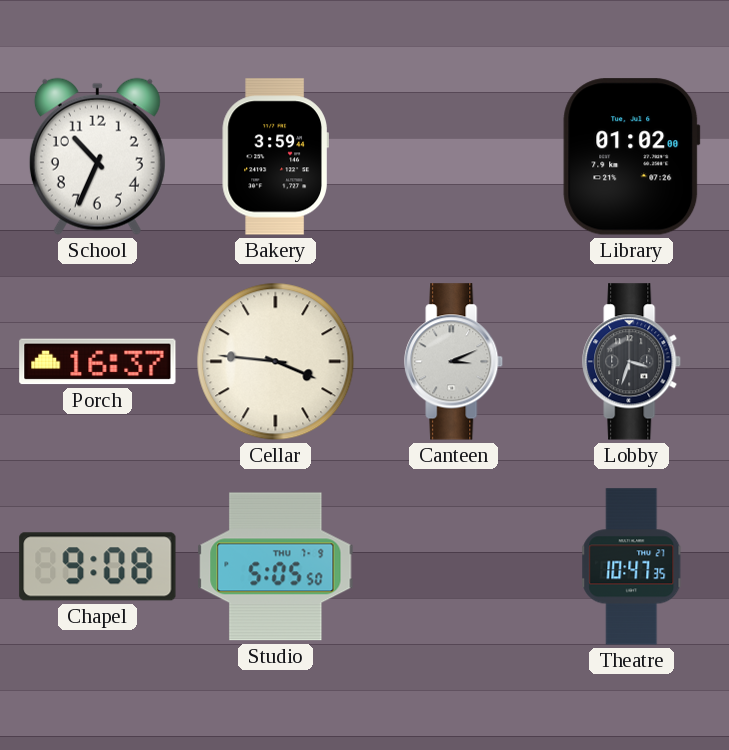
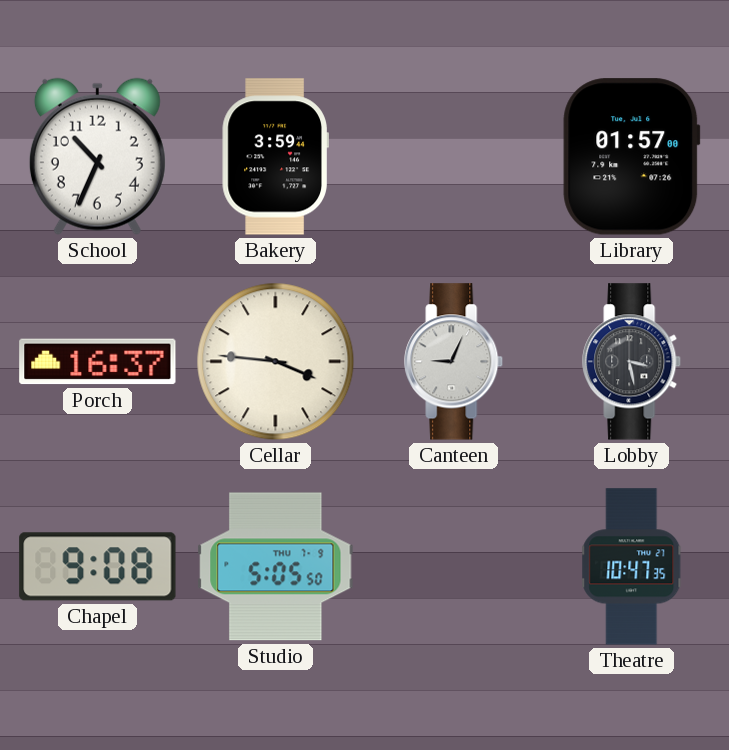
Library: 01:02 -> 01:57 (632, 157)
Canteen: 3:11 -> 9:04 (454, 362)
Lobby: 3:33 -> 3:28 (632, 362)
